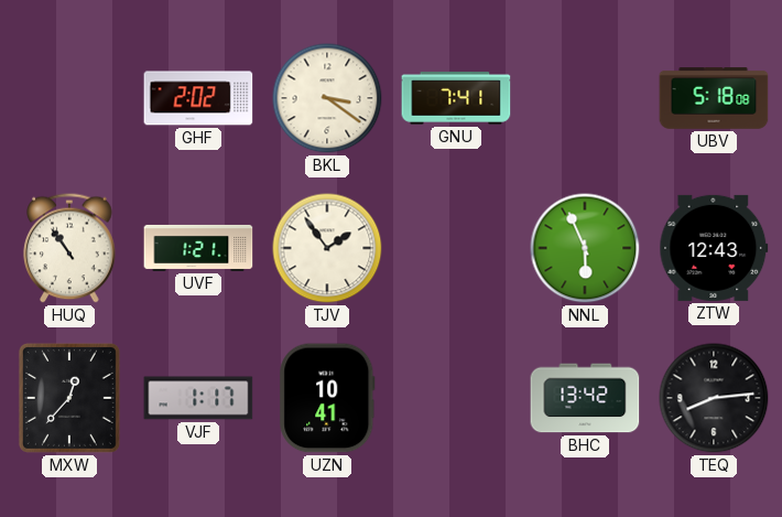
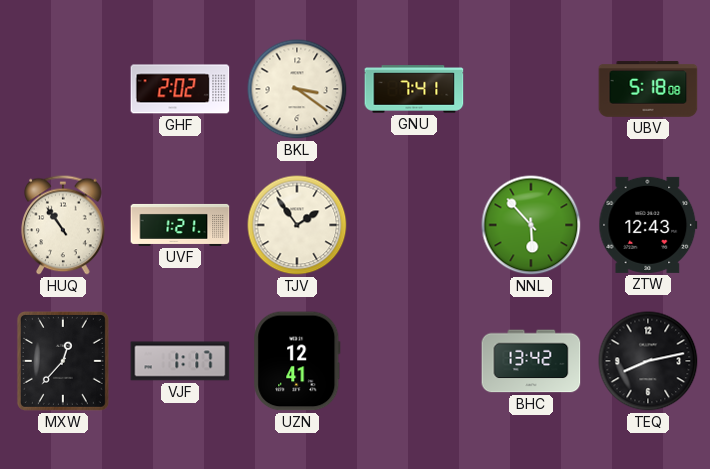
NNL: 5:56 -> 5:53 (531, 225)
UZN: 10:41 -> 12:41 (297, 361)
TEQ: 8:14 -> 8:13 (648, 361)
